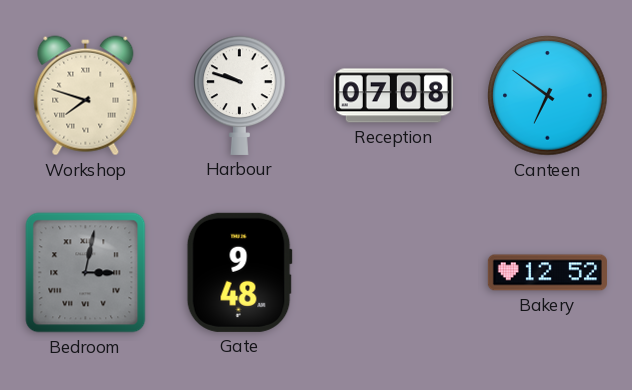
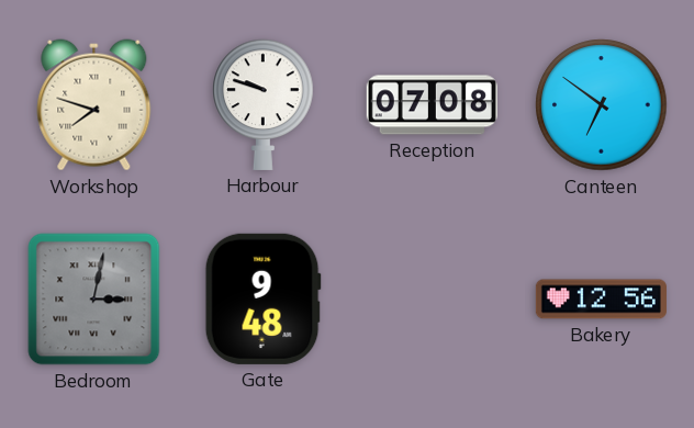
Bakery: 12:52 -> 12:56 (601, 300)
